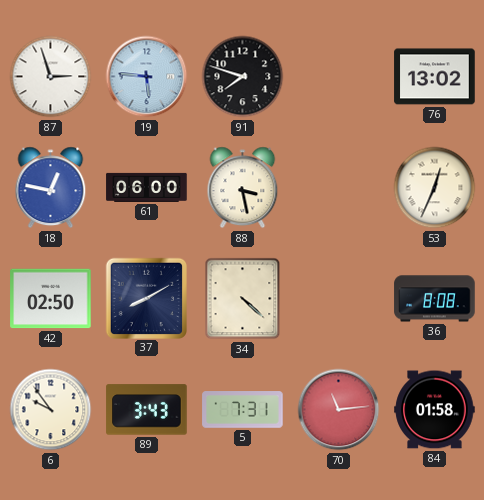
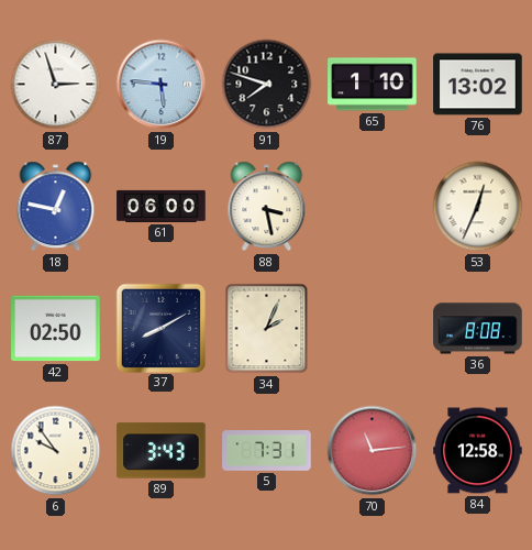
65: none -> 1:10 (373, 85)
34: 4:22 -> 2:04 (267, 329)
84: 01:58 -> 12:58 (478, 451)
